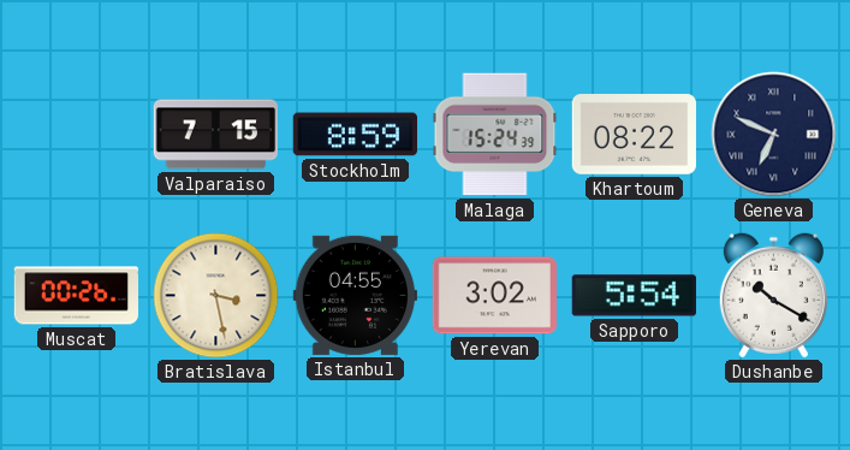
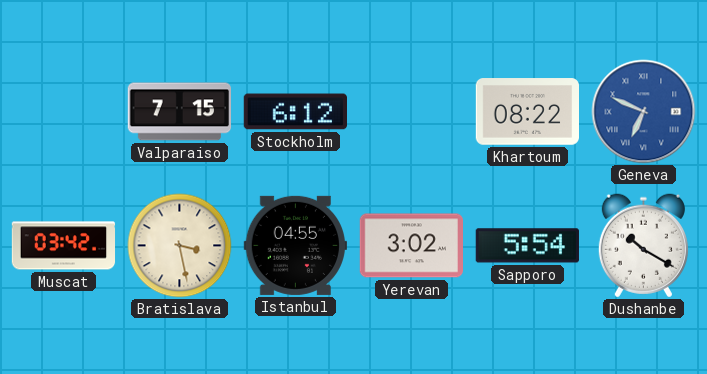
Stockholm: 8:59 -> 6:12 (295, 112)
Malaga: 15:24 -> none (495, 135)
Geneva dial: navy -> blue (644, 112)
Muscat: 00:26 -> 03:42 (64, 246)
